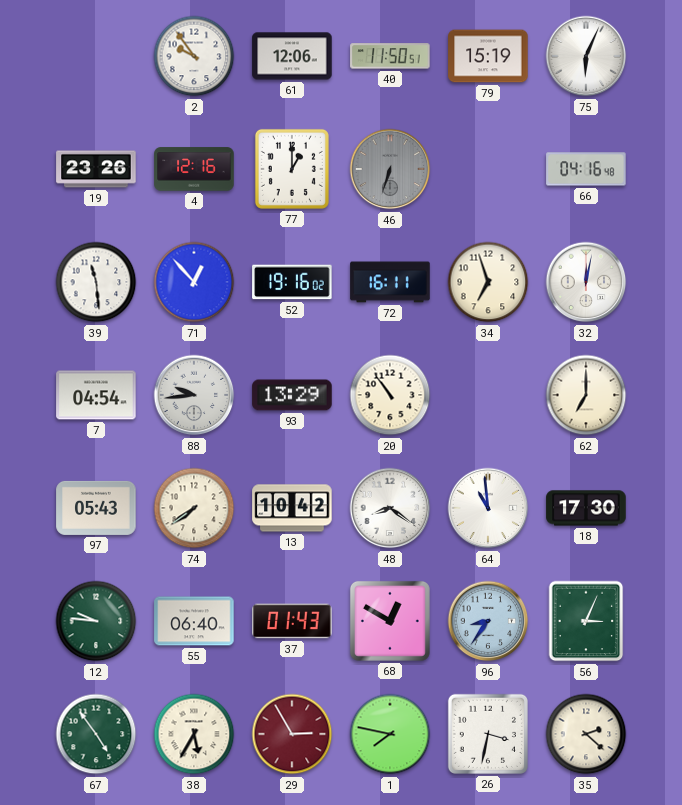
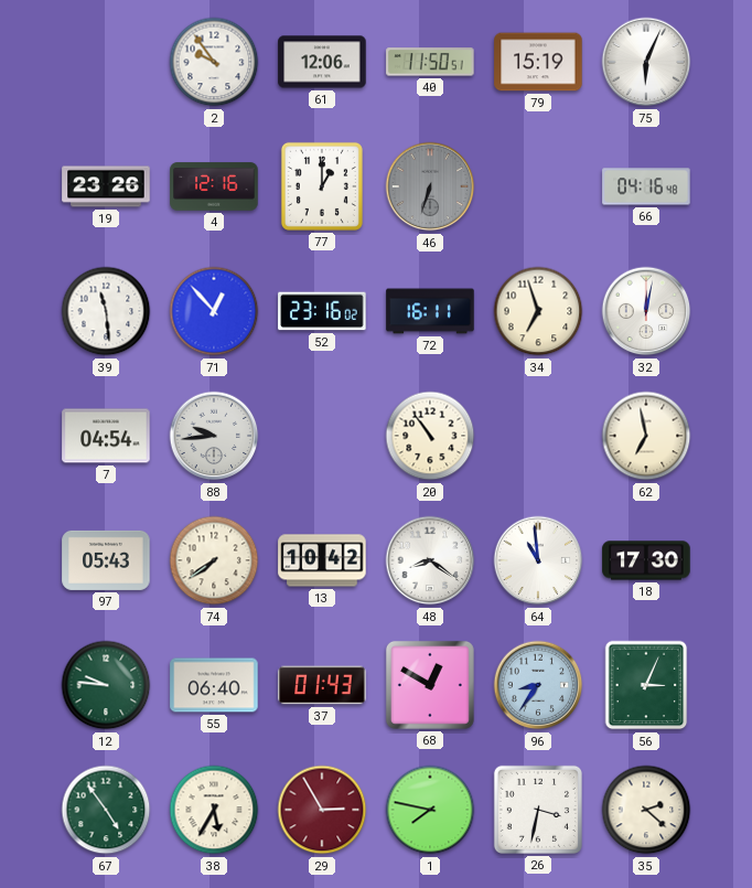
52: 19:16 -> 23:16 (322, 311)
93: 13:29 -> none (292, 395)
62: 7:00 -> 6:58 (646, 436)
